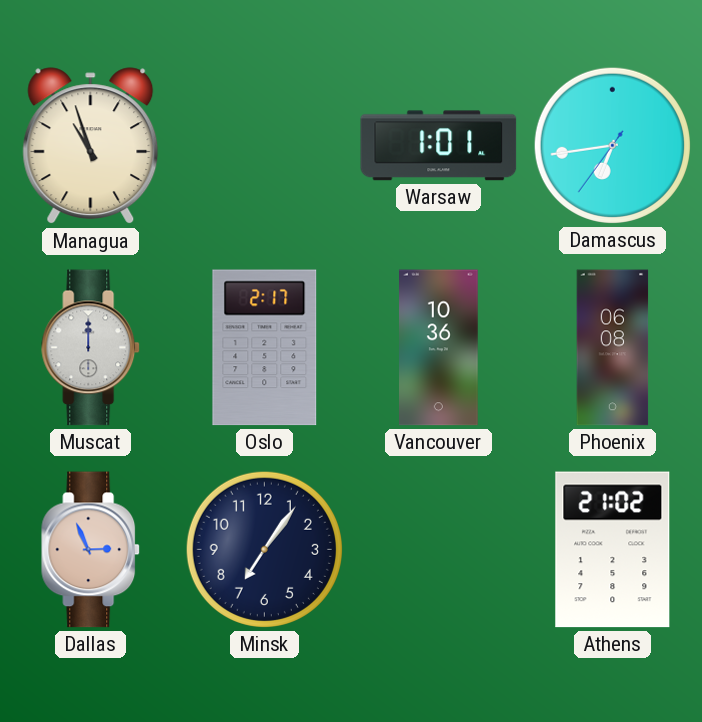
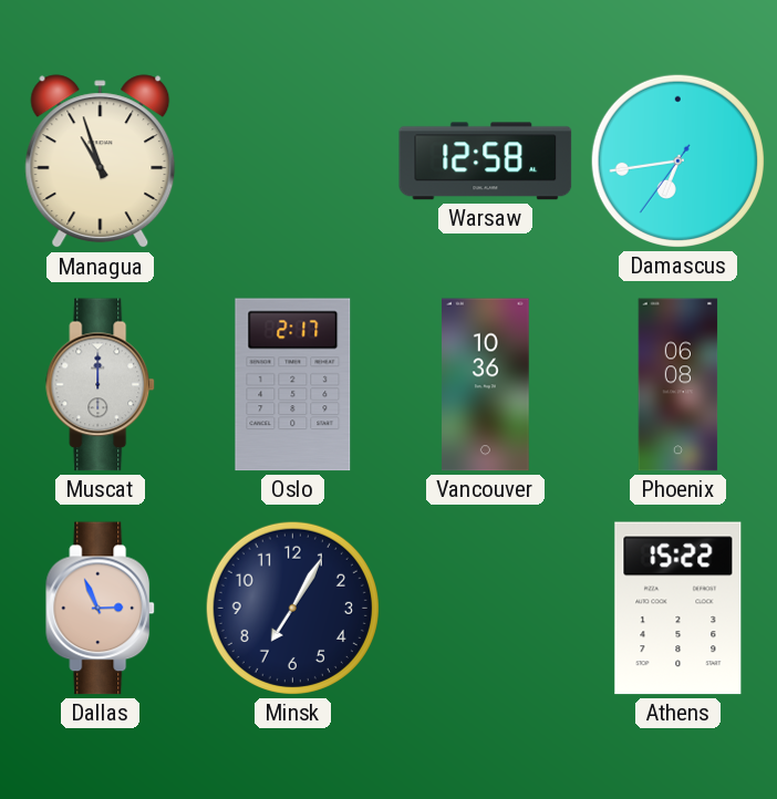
Warsaw: 1:01 -> 12:58 (486, 162)
Minsk: 7:06 -> 7:05 (292, 608)
Athens: 21:02 -> 15:22 (678, 609)
